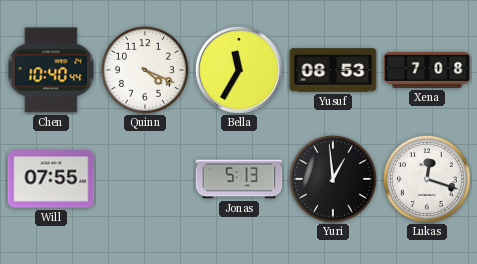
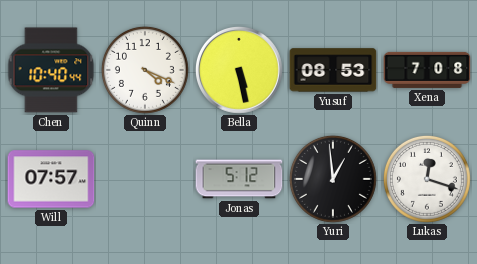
Bella: 11:35 -> 5:28 (239, 70)
Will: 07:55 -> 07:57 (51, 179)
Jonas: 5:13 -> 5:12 (239, 179)
